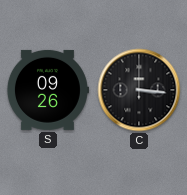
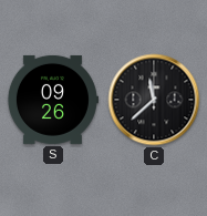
C: 3:16 -> 11:38 (154, 100)
